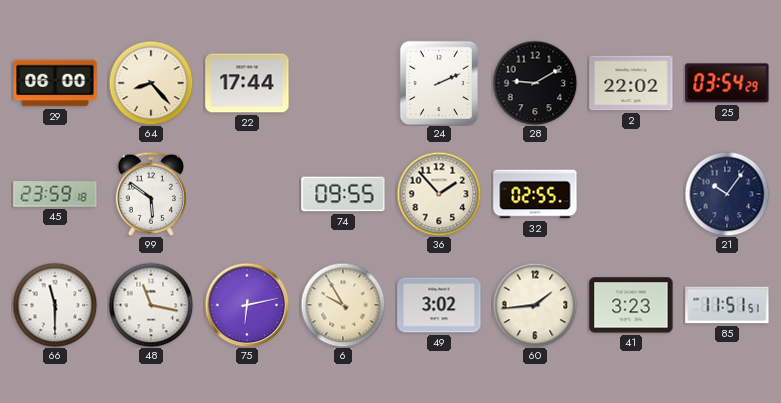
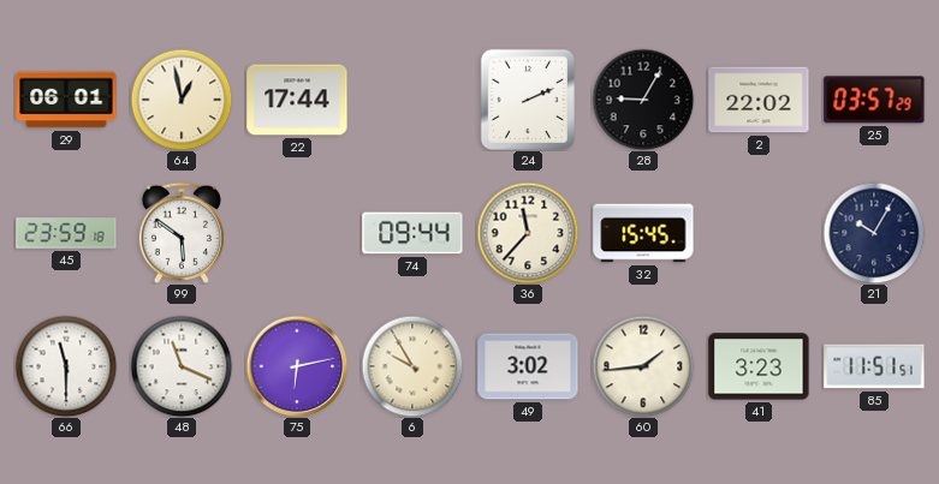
29: 06:00 -> 06:01 (66, 100)
64: 8:23 -> 12:58 (182, 100)
28: 9:10 -> 9:05 (643, 100)
25: 03:54 -> 03:57 (874, 100)
74: 09:55 -> 09:44 (412, 233)
36: 1:53 -> 11:37 (528, 233)
32: 02:55 -> 15:45 (643, 233)
21: 10:06 -> 10:05 (874, 233)
48: 11:17 -> 11:19 (182, 366)
